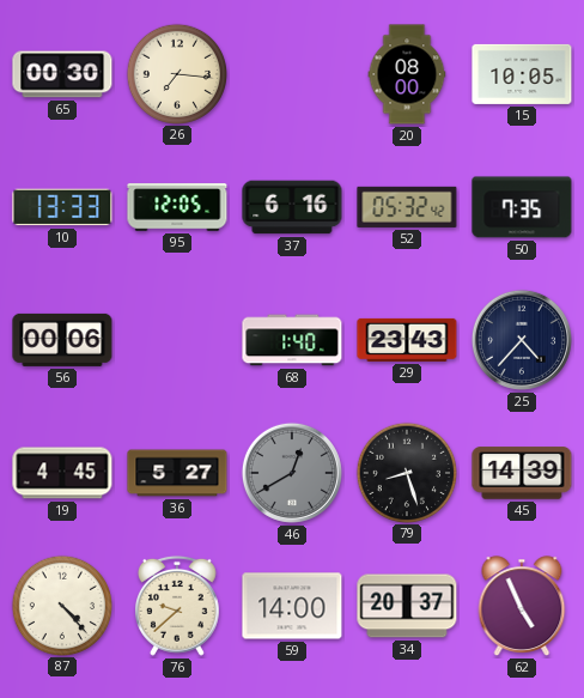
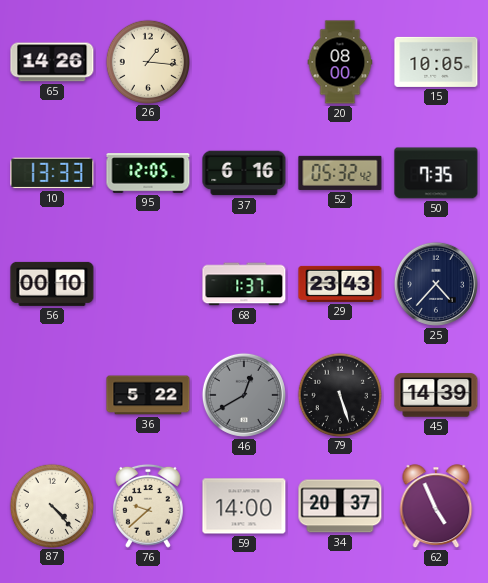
65: 00:30 -> 14:26 (52, 62)
26: 7:16 -> 1:16 (147, 61)
56: 00:06 -> 00:10 (52, 284)
68: 1:40 -> 1:37 (244, 284)
19: 4:45 -> none (62, 473)
36: 5:27 -> 5:22 (148, 395)
79: 8:27 -> 5:27 (339, 394)
